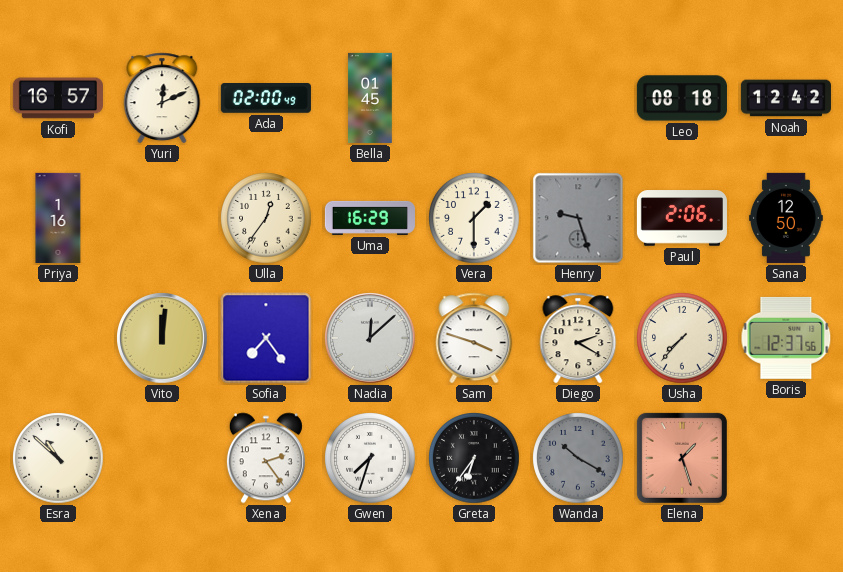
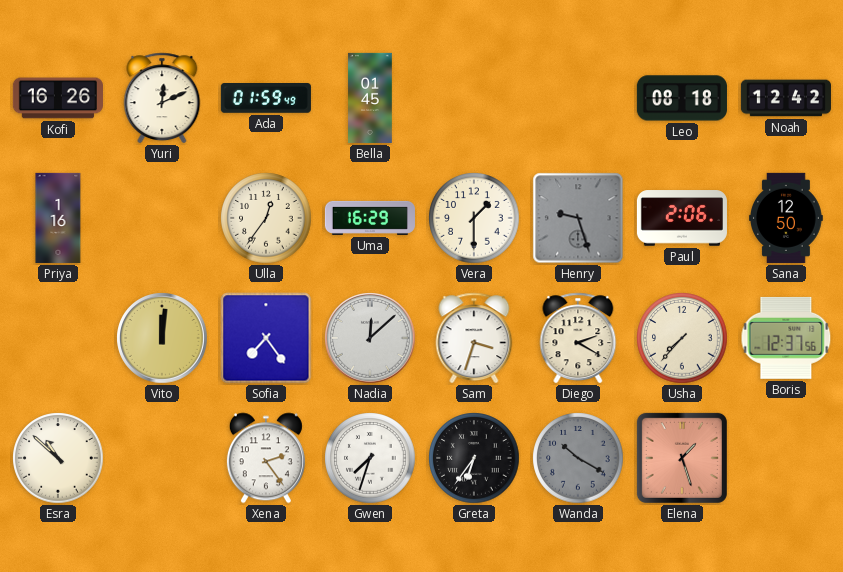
Kofi: 16:57 -> 16:26 (58, 98)
Ada: 02:00 -> 01:59 (266, 98)
Sam: 3:48 -> 3:33 (474, 338)
